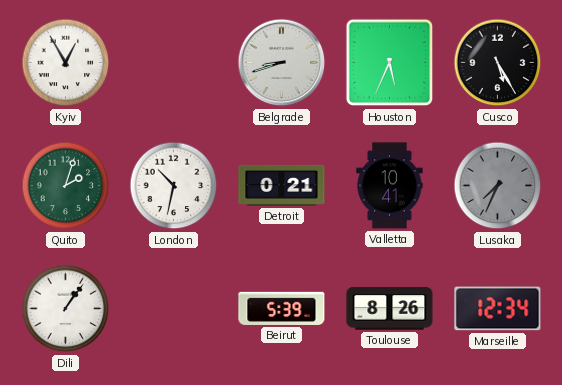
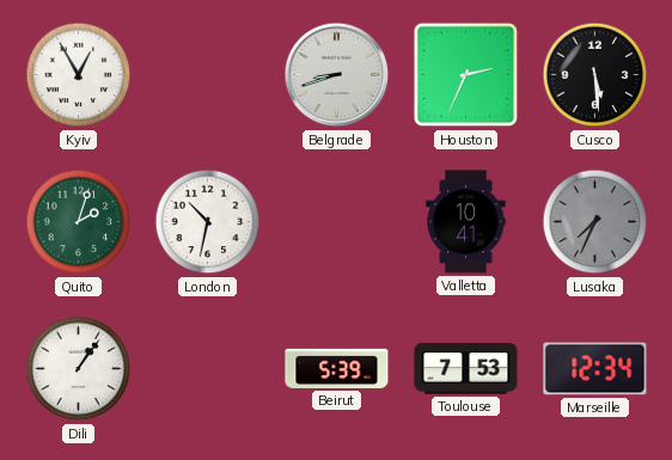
Houston: 5:34 -> 2:34 (466, 75)
Cusco: 5:25 -> 5:29 (595, 75)
Detroit: 0:21 -> none (282, 185)
Toulouse: 8:26 -> 7:53 (466, 369)
